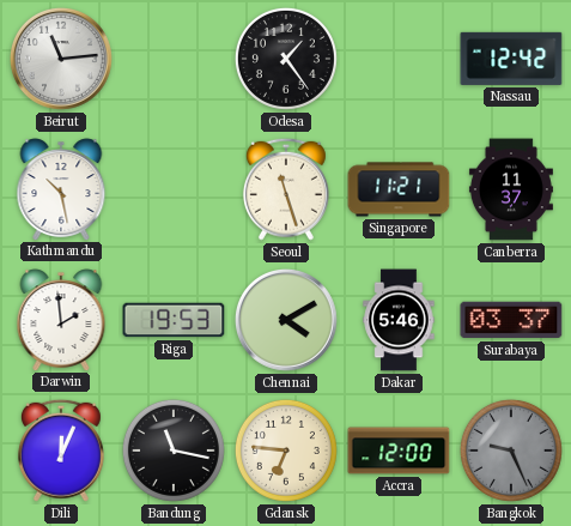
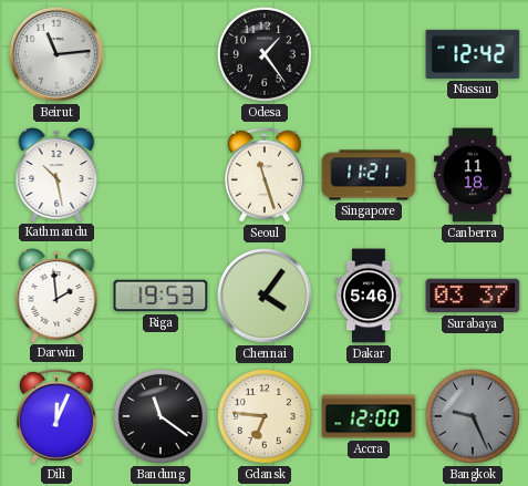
Canberra: 11:37 -> 11:18 (473, 175)
Chennai: 4:10 -> 4:06 (265, 296)
Bandung: 11:17 -> 11:21 (161, 416)
